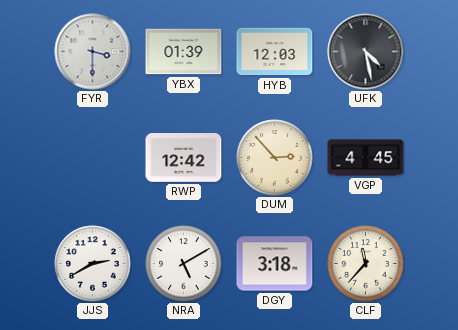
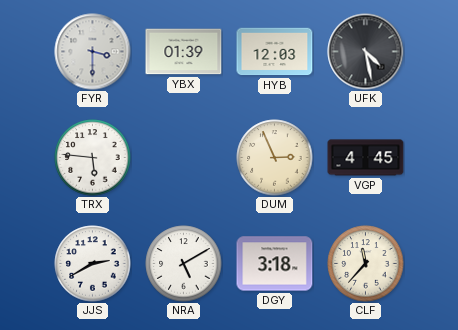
TRX: none -> 5:46 (93, 158)
RWP: 12:42 -> none (184, 158)
DUM: 2:53 -> 2:56 (275, 158)
